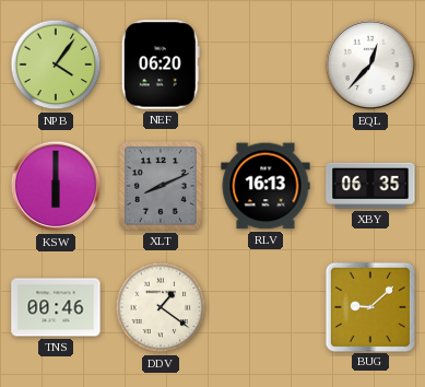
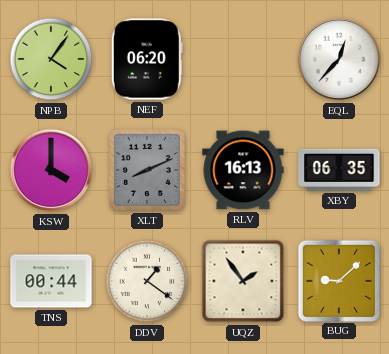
KSW: 6:00 -> 4:00 (51, 170)
TNS: 00:46 -> 00:44 (51, 281)
UQZ: none -> 1:54 (243, 281)
